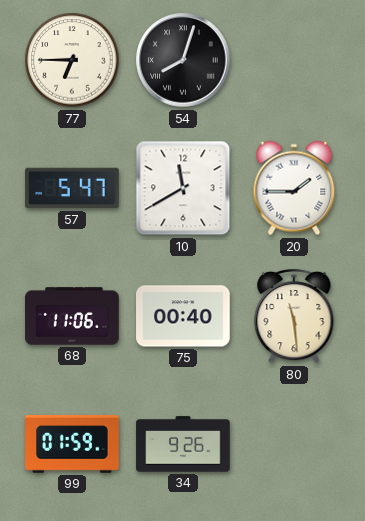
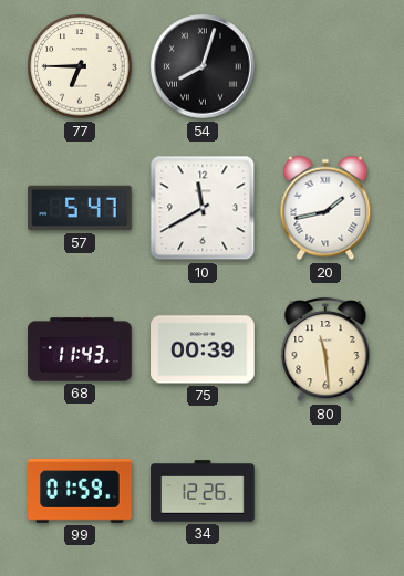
20: 1:45 -> 1:43 (325, 208)
68: 11:06 -> 11:43 (80, 349)
75: 00:40 -> 00:39 (203, 349)
34: 9:26 -> 12:26 (203, 491)
